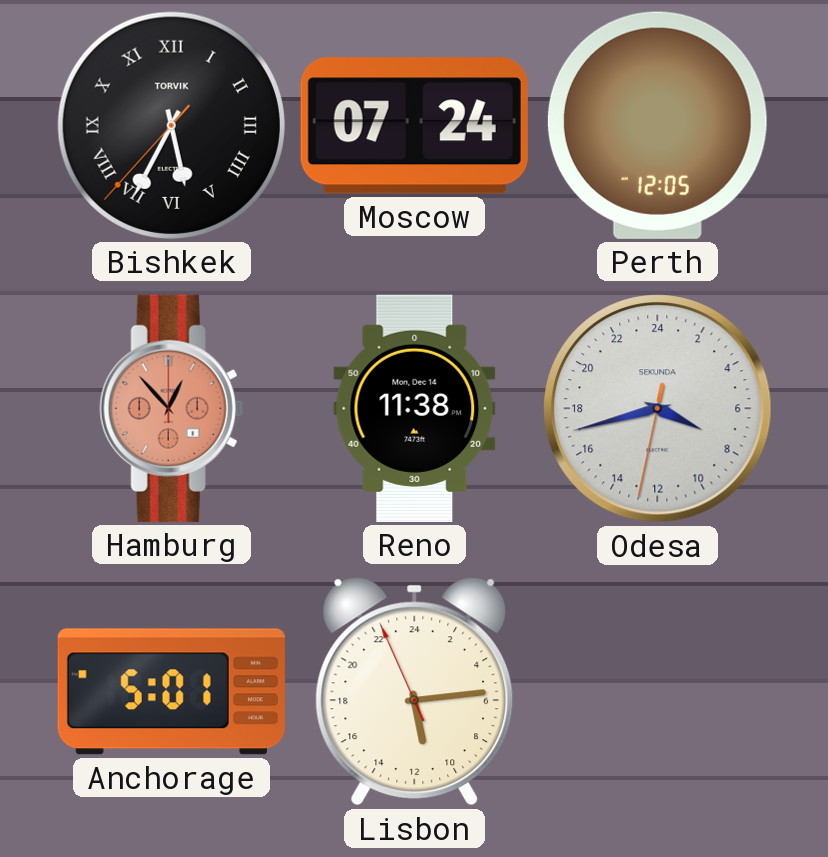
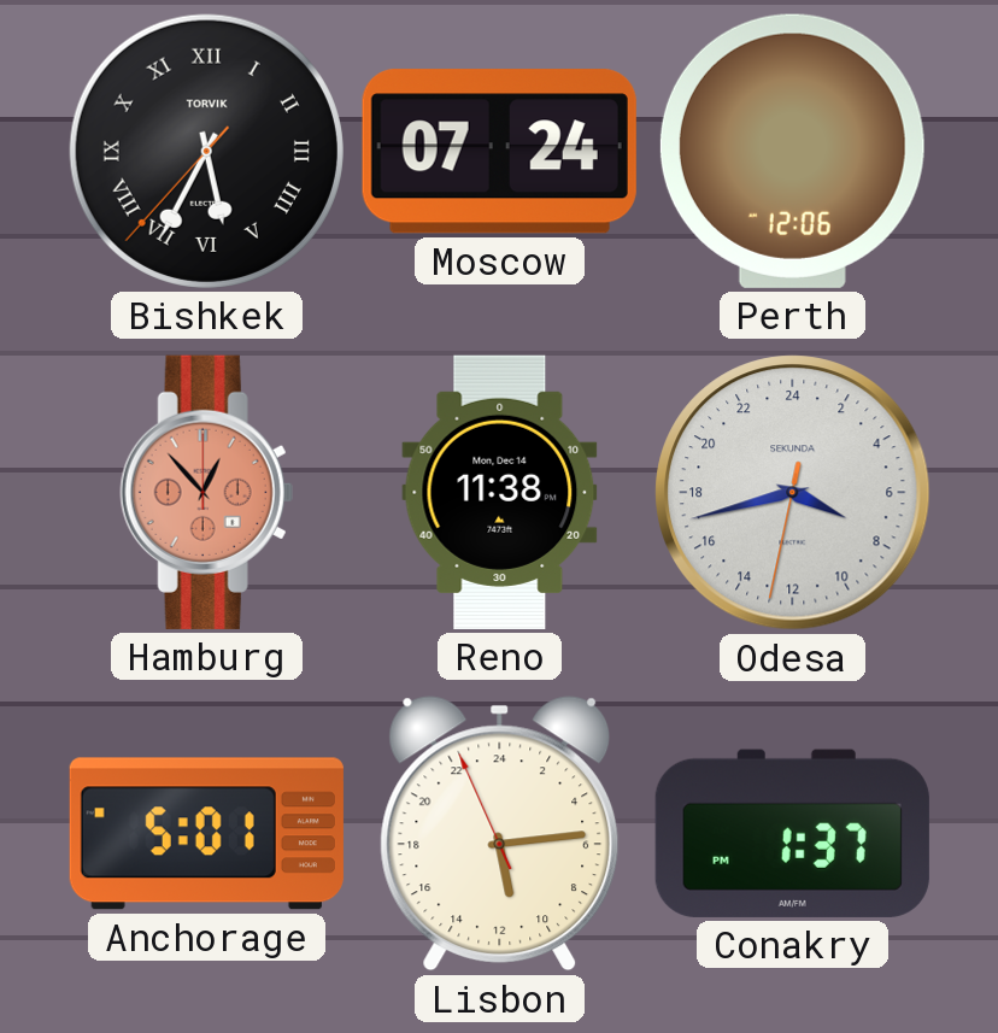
Perth: 12:05 -> 12:06 (792, 151)
Conakry: none -> 1:37 (792, 833)
